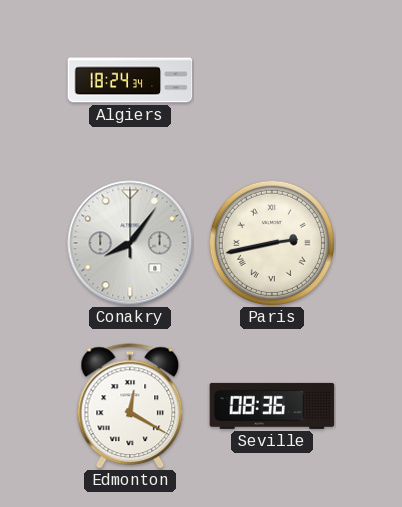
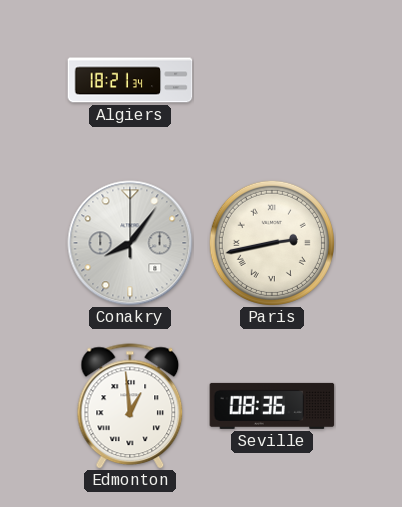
Algiers: 18:24 -> 18:21 (130, 80)
Edmonton: 12:20 -> 12:59 (130, 406)
